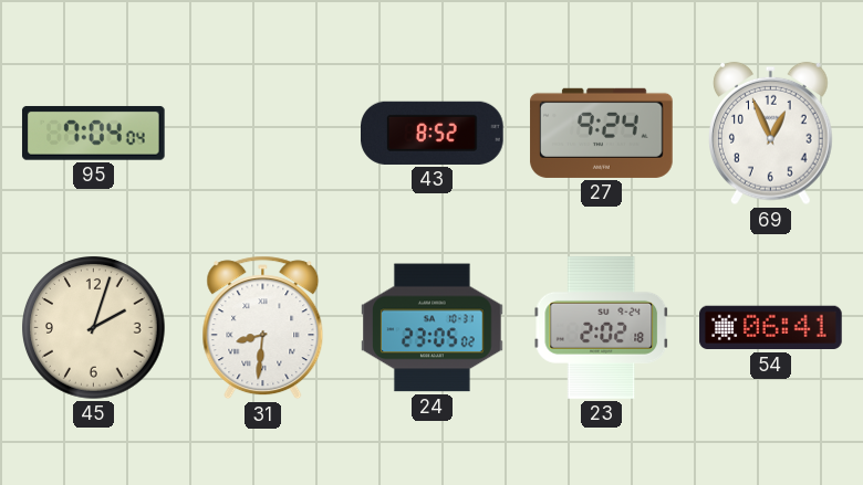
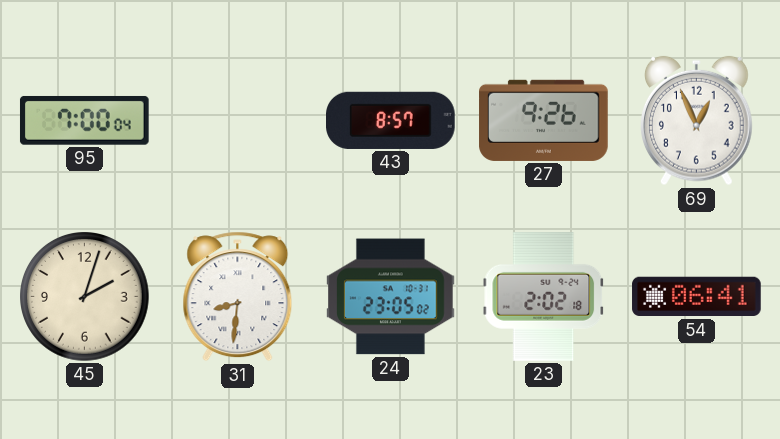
95: 7:04 -> 7:00 (84, 120)
43: 8:52 -> 8:57 (391, 120)
27: 9:24 -> 9:26 (544, 120)
